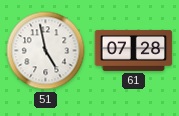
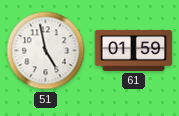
61: 07:28 -> 01:59 (134, 50)
